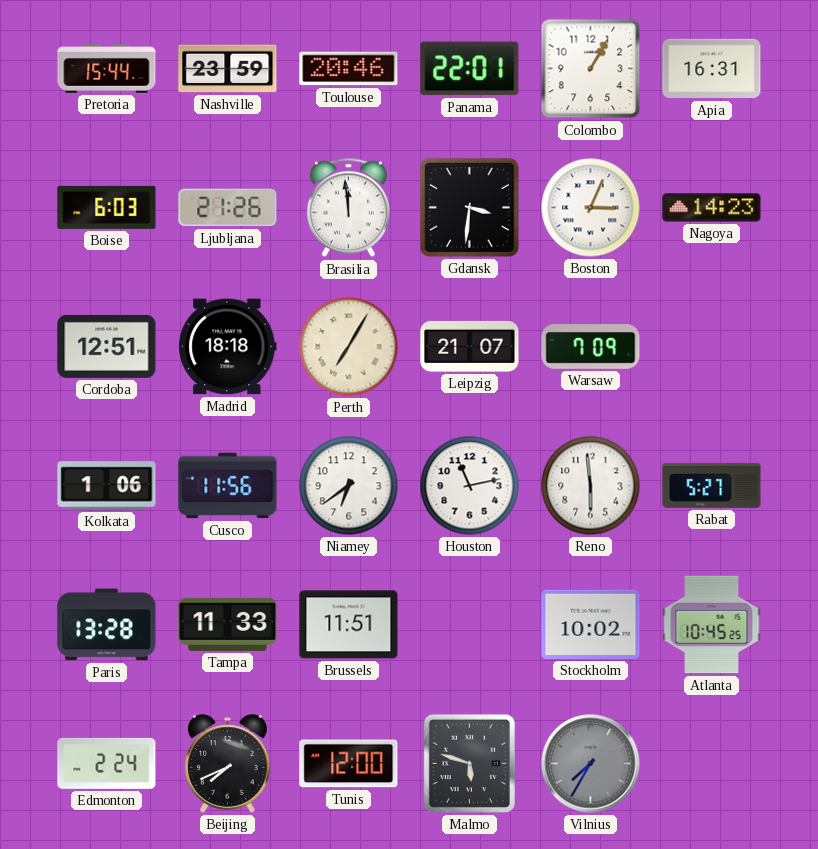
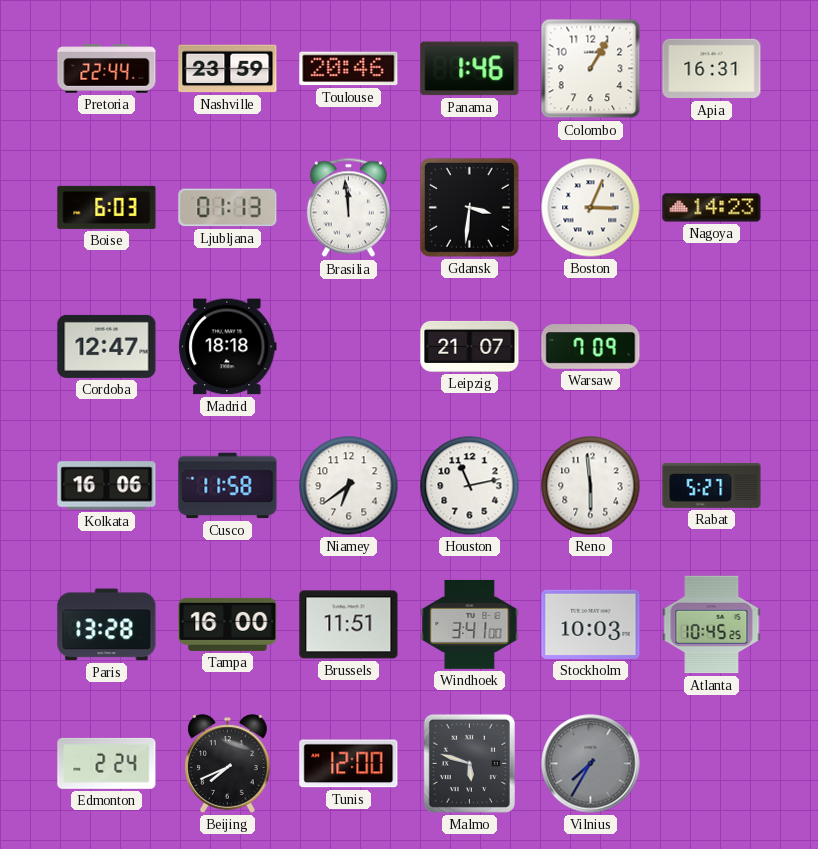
Pretoria: 15:44 -> 22:44 (107, 69)
Panama: 22:01 -> 1:46 (470, 69)
Ljubljana: 21:26 -> 01:13 (228, 208)
Cordoba: 12:51 -> 12:47 (107, 346)
Perth: 7:05 -> none (349, 347)
Kolkata: 1:06 -> 16:06 (107, 486)
Cusco: 11:56 -> 11:58 (228, 486)
Tampa: 11:33 -> 16:00 (228, 624)
Windhoek: none -> 3:41 (470, 624)
Stockholm: 10:02 -> 10:03 (591, 624)
